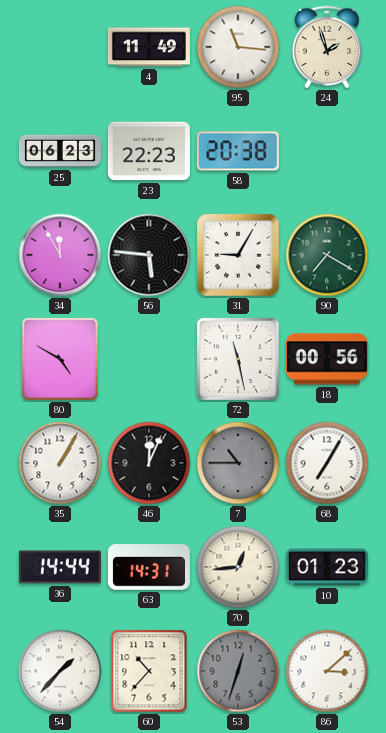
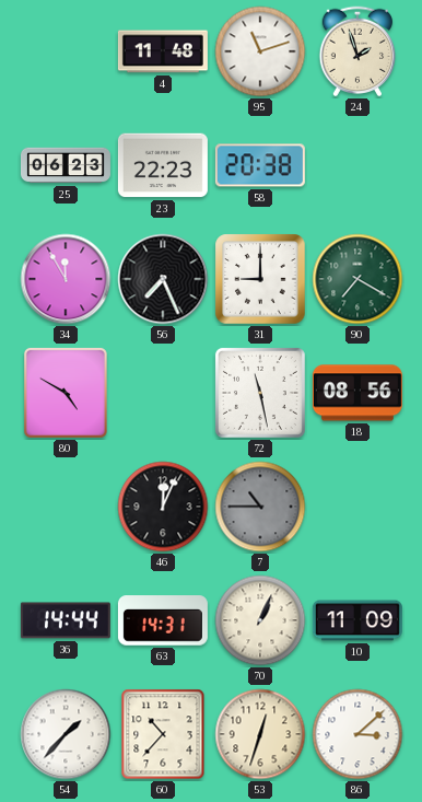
4: 11:49 -> 11:48 (163, 51)
95: 11:16 -> 11:12 (260, 51)
56: 5:46 -> 7:26 (163, 279)
31: 9:05 -> 9:00 (260, 279)
18: 00:56 -> 08:56 (357, 393)
35: 1:05 -> none (60, 463)
68: 7:05 -> none (327, 463)
70: 12:44 -> 1:04 (260, 620)
10: 01:23 -> 11:09 (357, 620)
53 dial: grey -> cream (260, 734)
